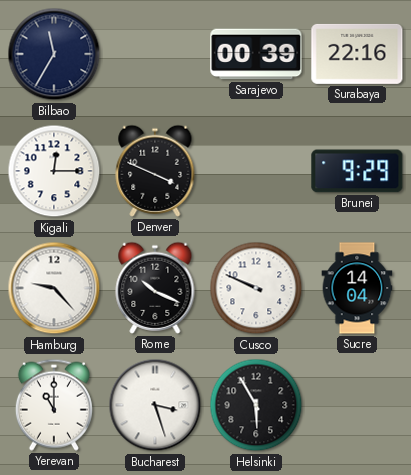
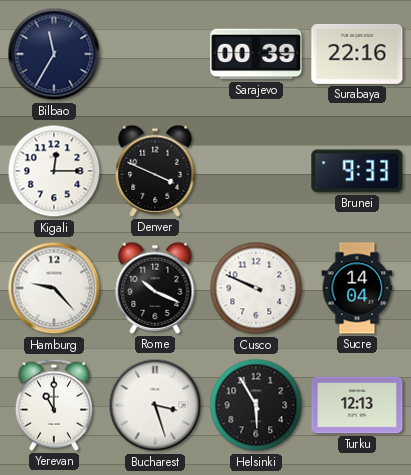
Brunei: 9:29 -> 9:33 (357, 171)
Turku: none -> 12:13 (357, 405)
